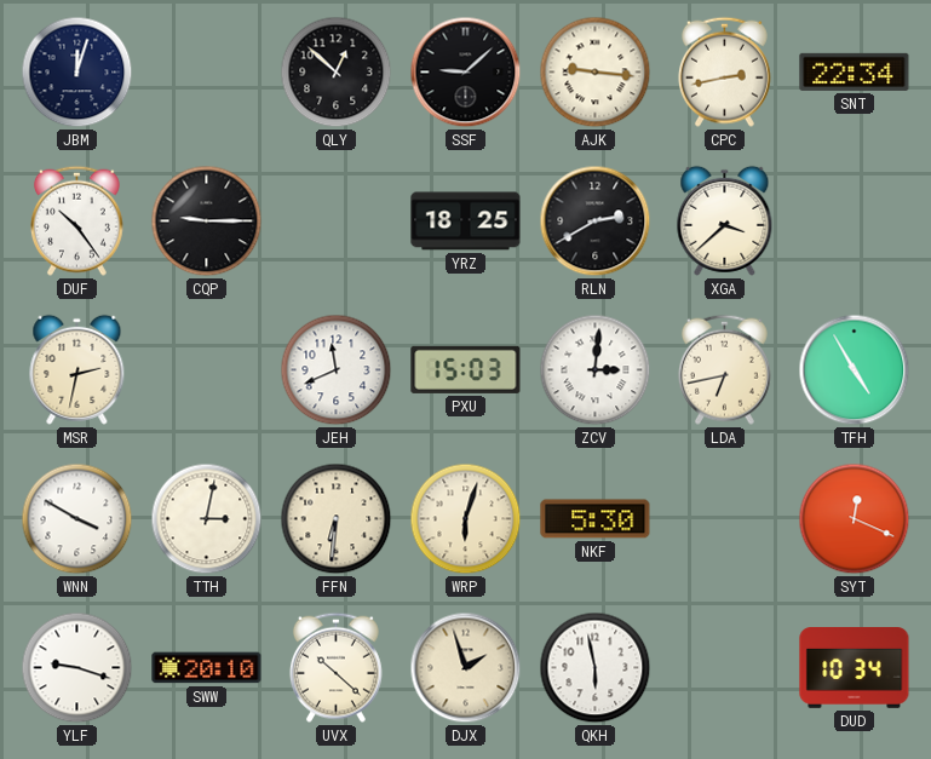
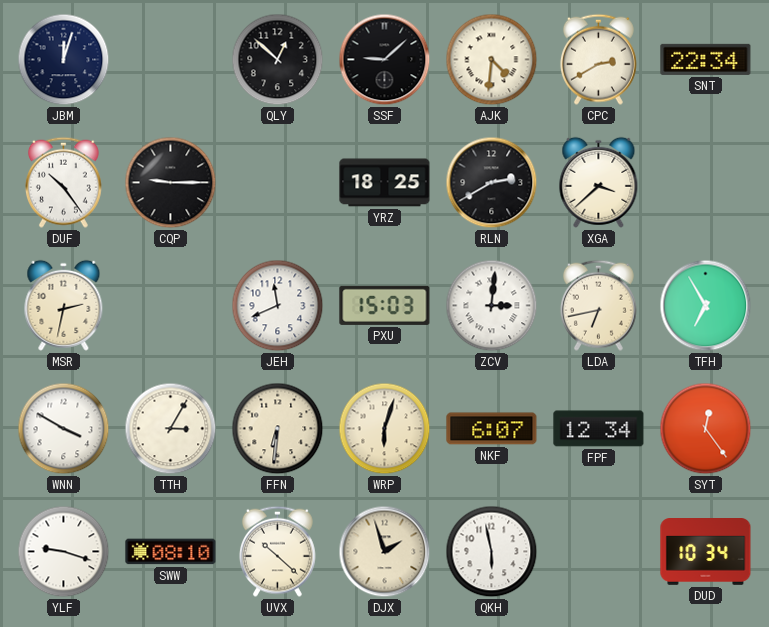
AJK: 9:16 -> 4:31 (492, 60)
CPC: 2:43 -> 2:40 (598, 59)
TFH: 4:55 -> 6:55 (706, 306)
TTH: 3:02 -> 3:05 (171, 429)
NKF: 5:30 -> 6:07 (492, 429)
FPF: none -> 12:34 (599, 429)
SYT: 12:19 -> 12:24 (706, 429)
SWW: 20:10 -> 08:10 (171, 552)
